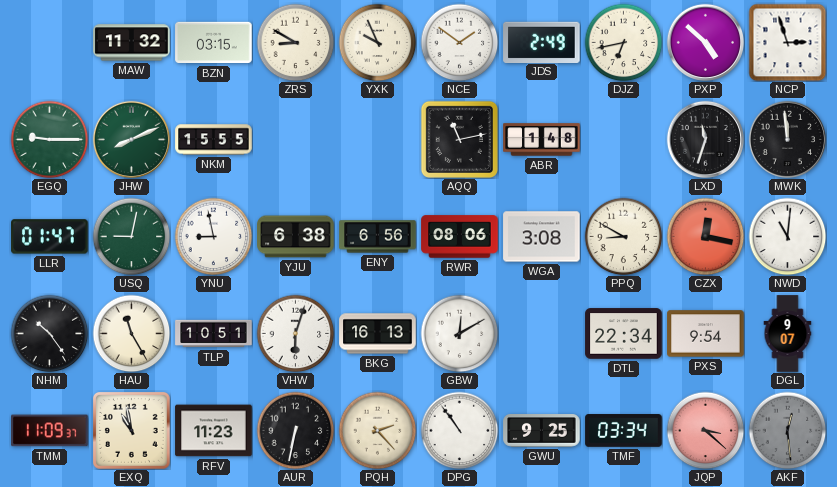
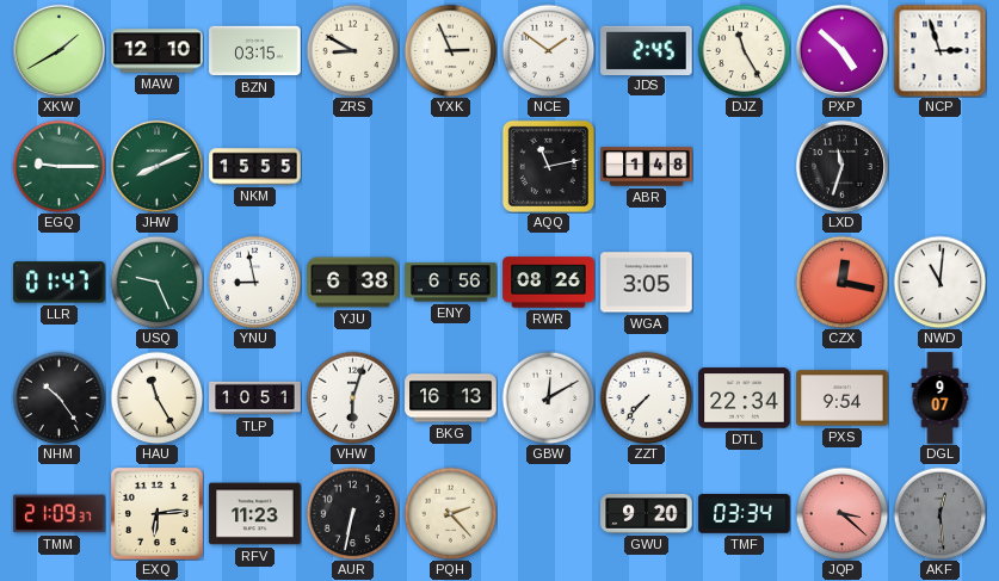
XKW: none -> 1:40 (58, 50)
MAW: 11:32 -> 12:10 (158, 51)
YXK: 9:56 -> 2:56 (450, 50)
JDS: 2:49 -> 2:45 (647, 50)
DJZ: 6:43 -> 11:25 (744, 50)
MWK: 11:59 -> none (787, 139)
USQ: 9:02 -> 9:26 (156, 282)
RWR: 08:06 -> 08:26 (549, 283)
WGA: 3:08 -> 3:05 (647, 283)
PPQ: 8:50 -> none (623, 236)
ZZT: none -> 7:37 (646, 397)
TMM: 11:09 -> 21:09 (60, 514)
EXQ: 10:58 -> 6:14 (158, 514)
DPG: 10:54 -> none (459, 430)
GWU: 9:25 -> 9:20 (647, 514)
